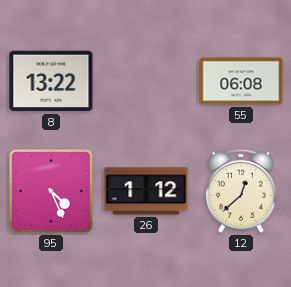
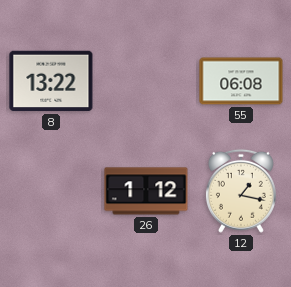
95: 4:26 -> none (51, 191)
12: 12:38 -> 1:17 (241, 191)
